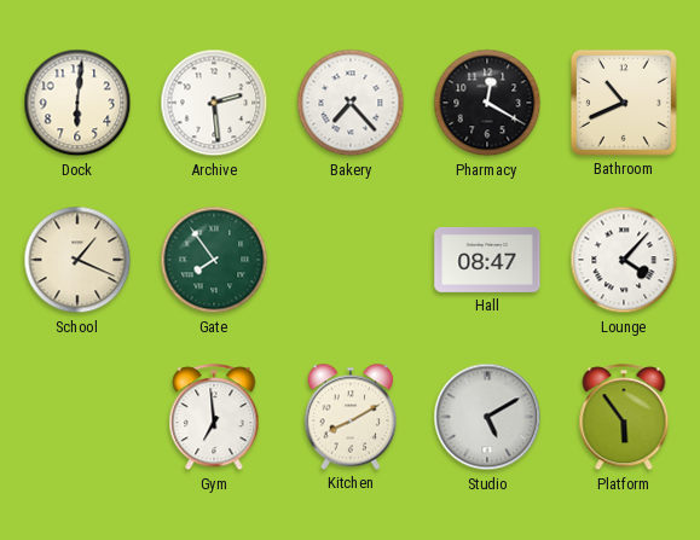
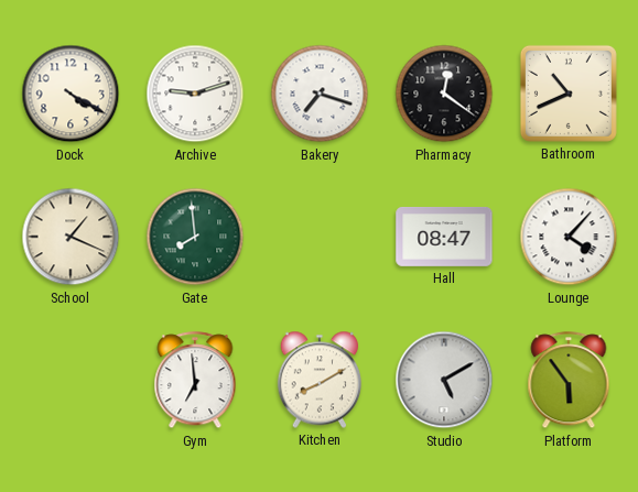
Dock: 6:01 -> 4:20 (71, 94)
Archive: 2:29 -> 9:12 (195, 94)
Bakery: 7:23 -> 7:18 (320, 94)
Pharmacy: 12:20 -> 12:21 (444, 94)
Gate: 7:54 -> 7:59 (195, 237)
